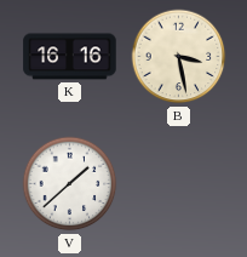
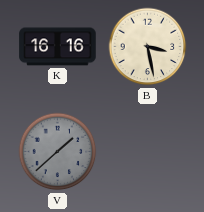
V dial: white -> grey (58, 152)
